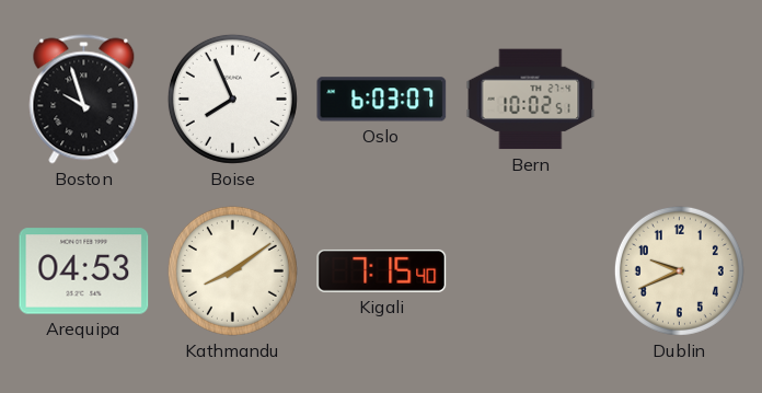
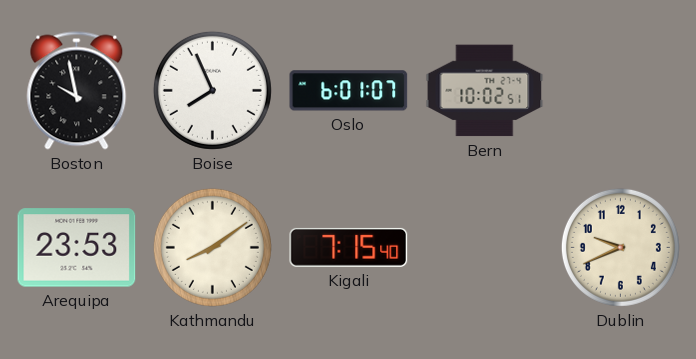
Boston: 9:57 -> 9:58 (77, 91)
Oslo: 6:03 -> 6:01 (349, 91)
Arequipa: 04:53 -> 23:53 (77, 248)
